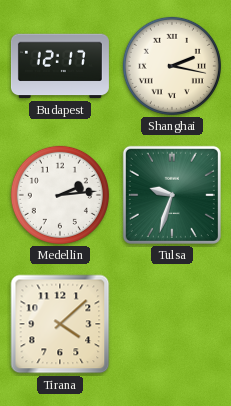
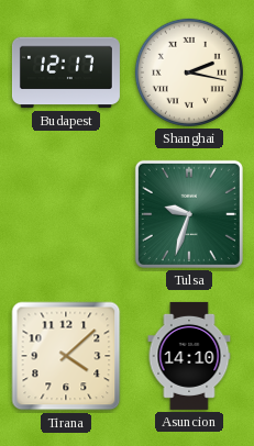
Medellin: 2:14 -> none (60, 195)
Asuncion: none -> 14:10 (189, 356)
